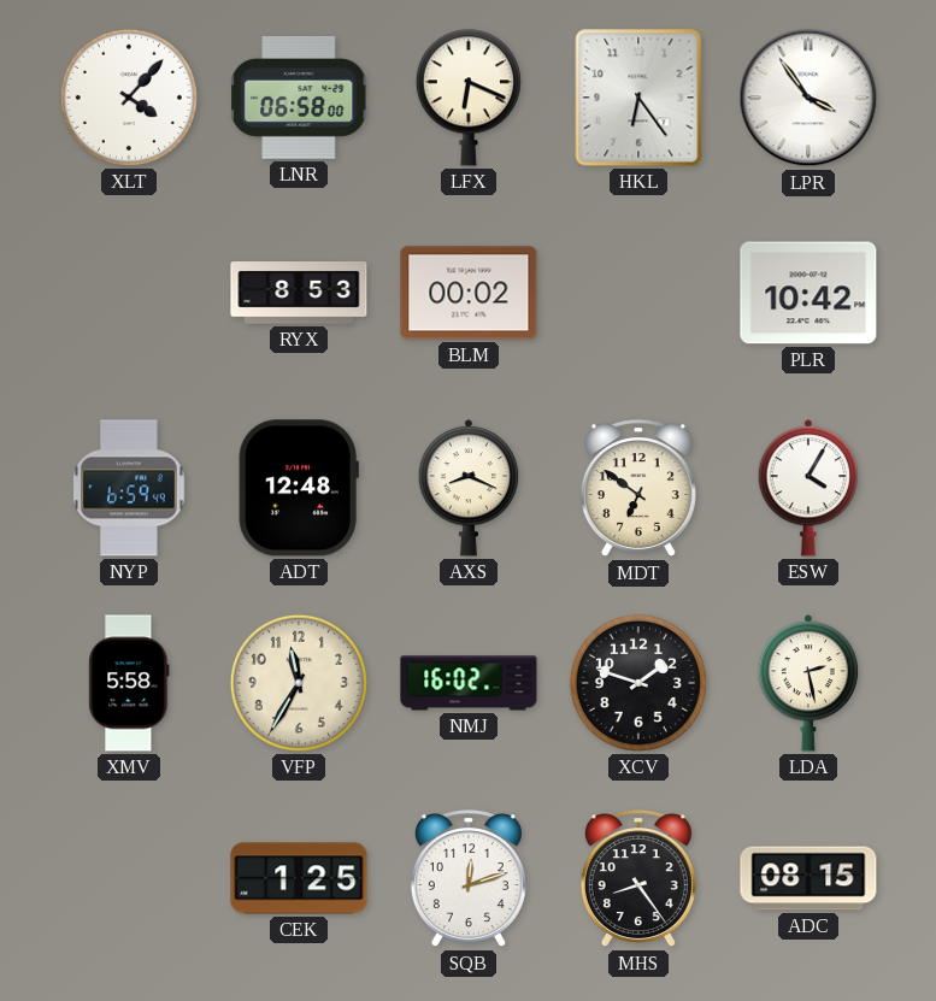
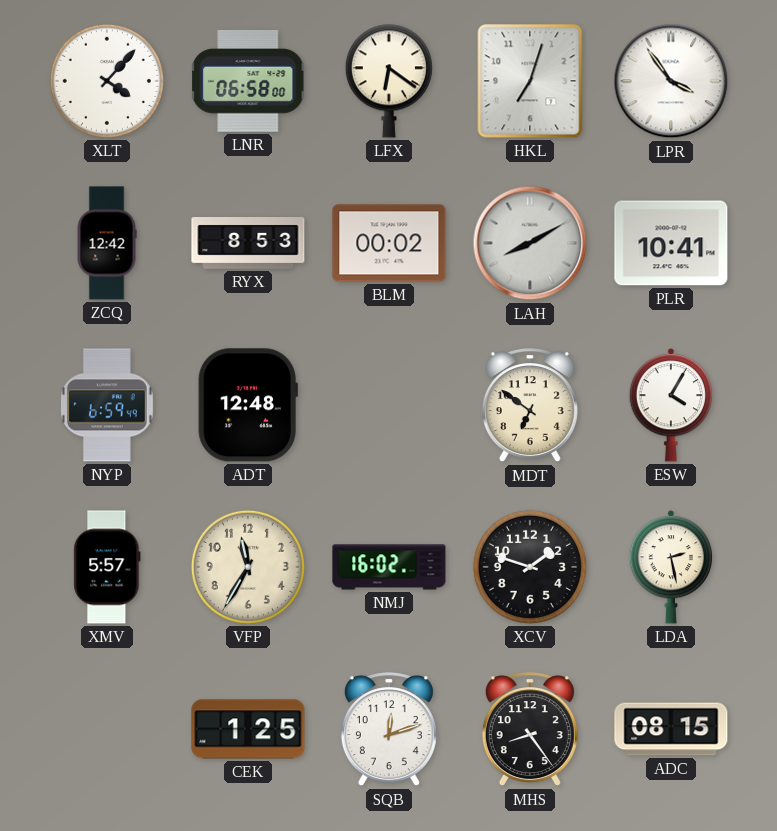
LFX: 6:19 -> 6:21 (389, 81)
HKL: 6:24 -> 7:03 (530, 81)
ZCQ: none -> 12:42 (107, 243)
LAH: none -> 8:10 (530, 243)
PLR: 10:42 -> 10:41 (671, 243)
AXS: 8:19 -> none (469, 488)
XMV: 5:58 -> 5:57 (107, 567)
